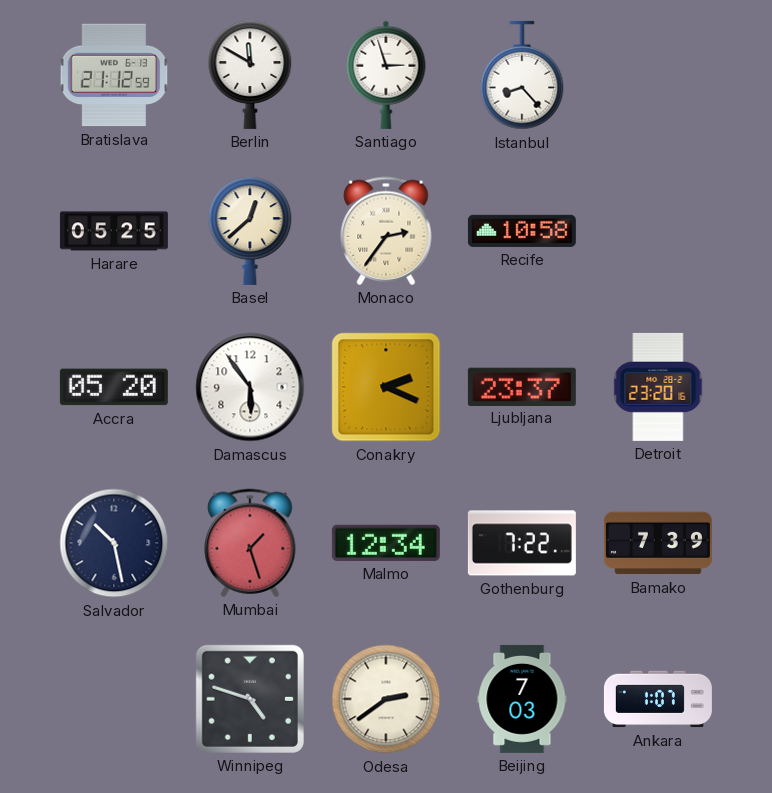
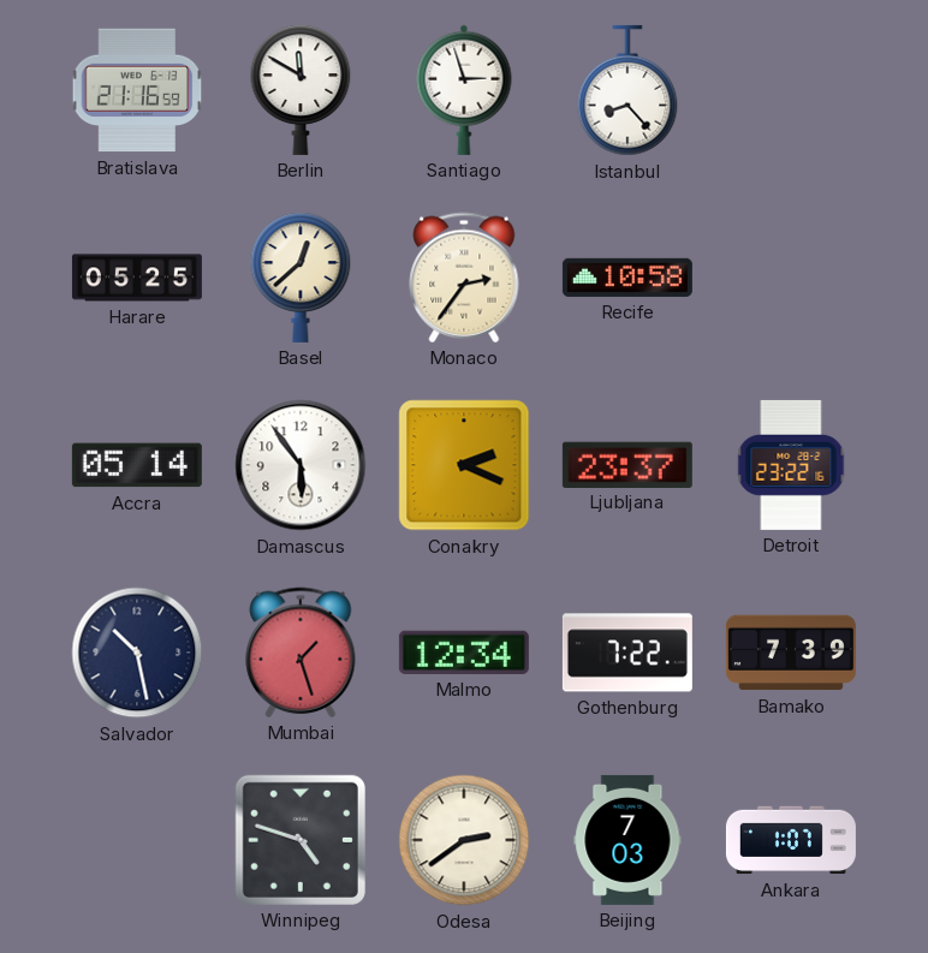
Bratislava: 21:12 -> 21:16 (137, 90)
Accra: 05:20 -> 05:14 (137, 465)
Detroit: 23:20 -> 23:22 (791, 465)
